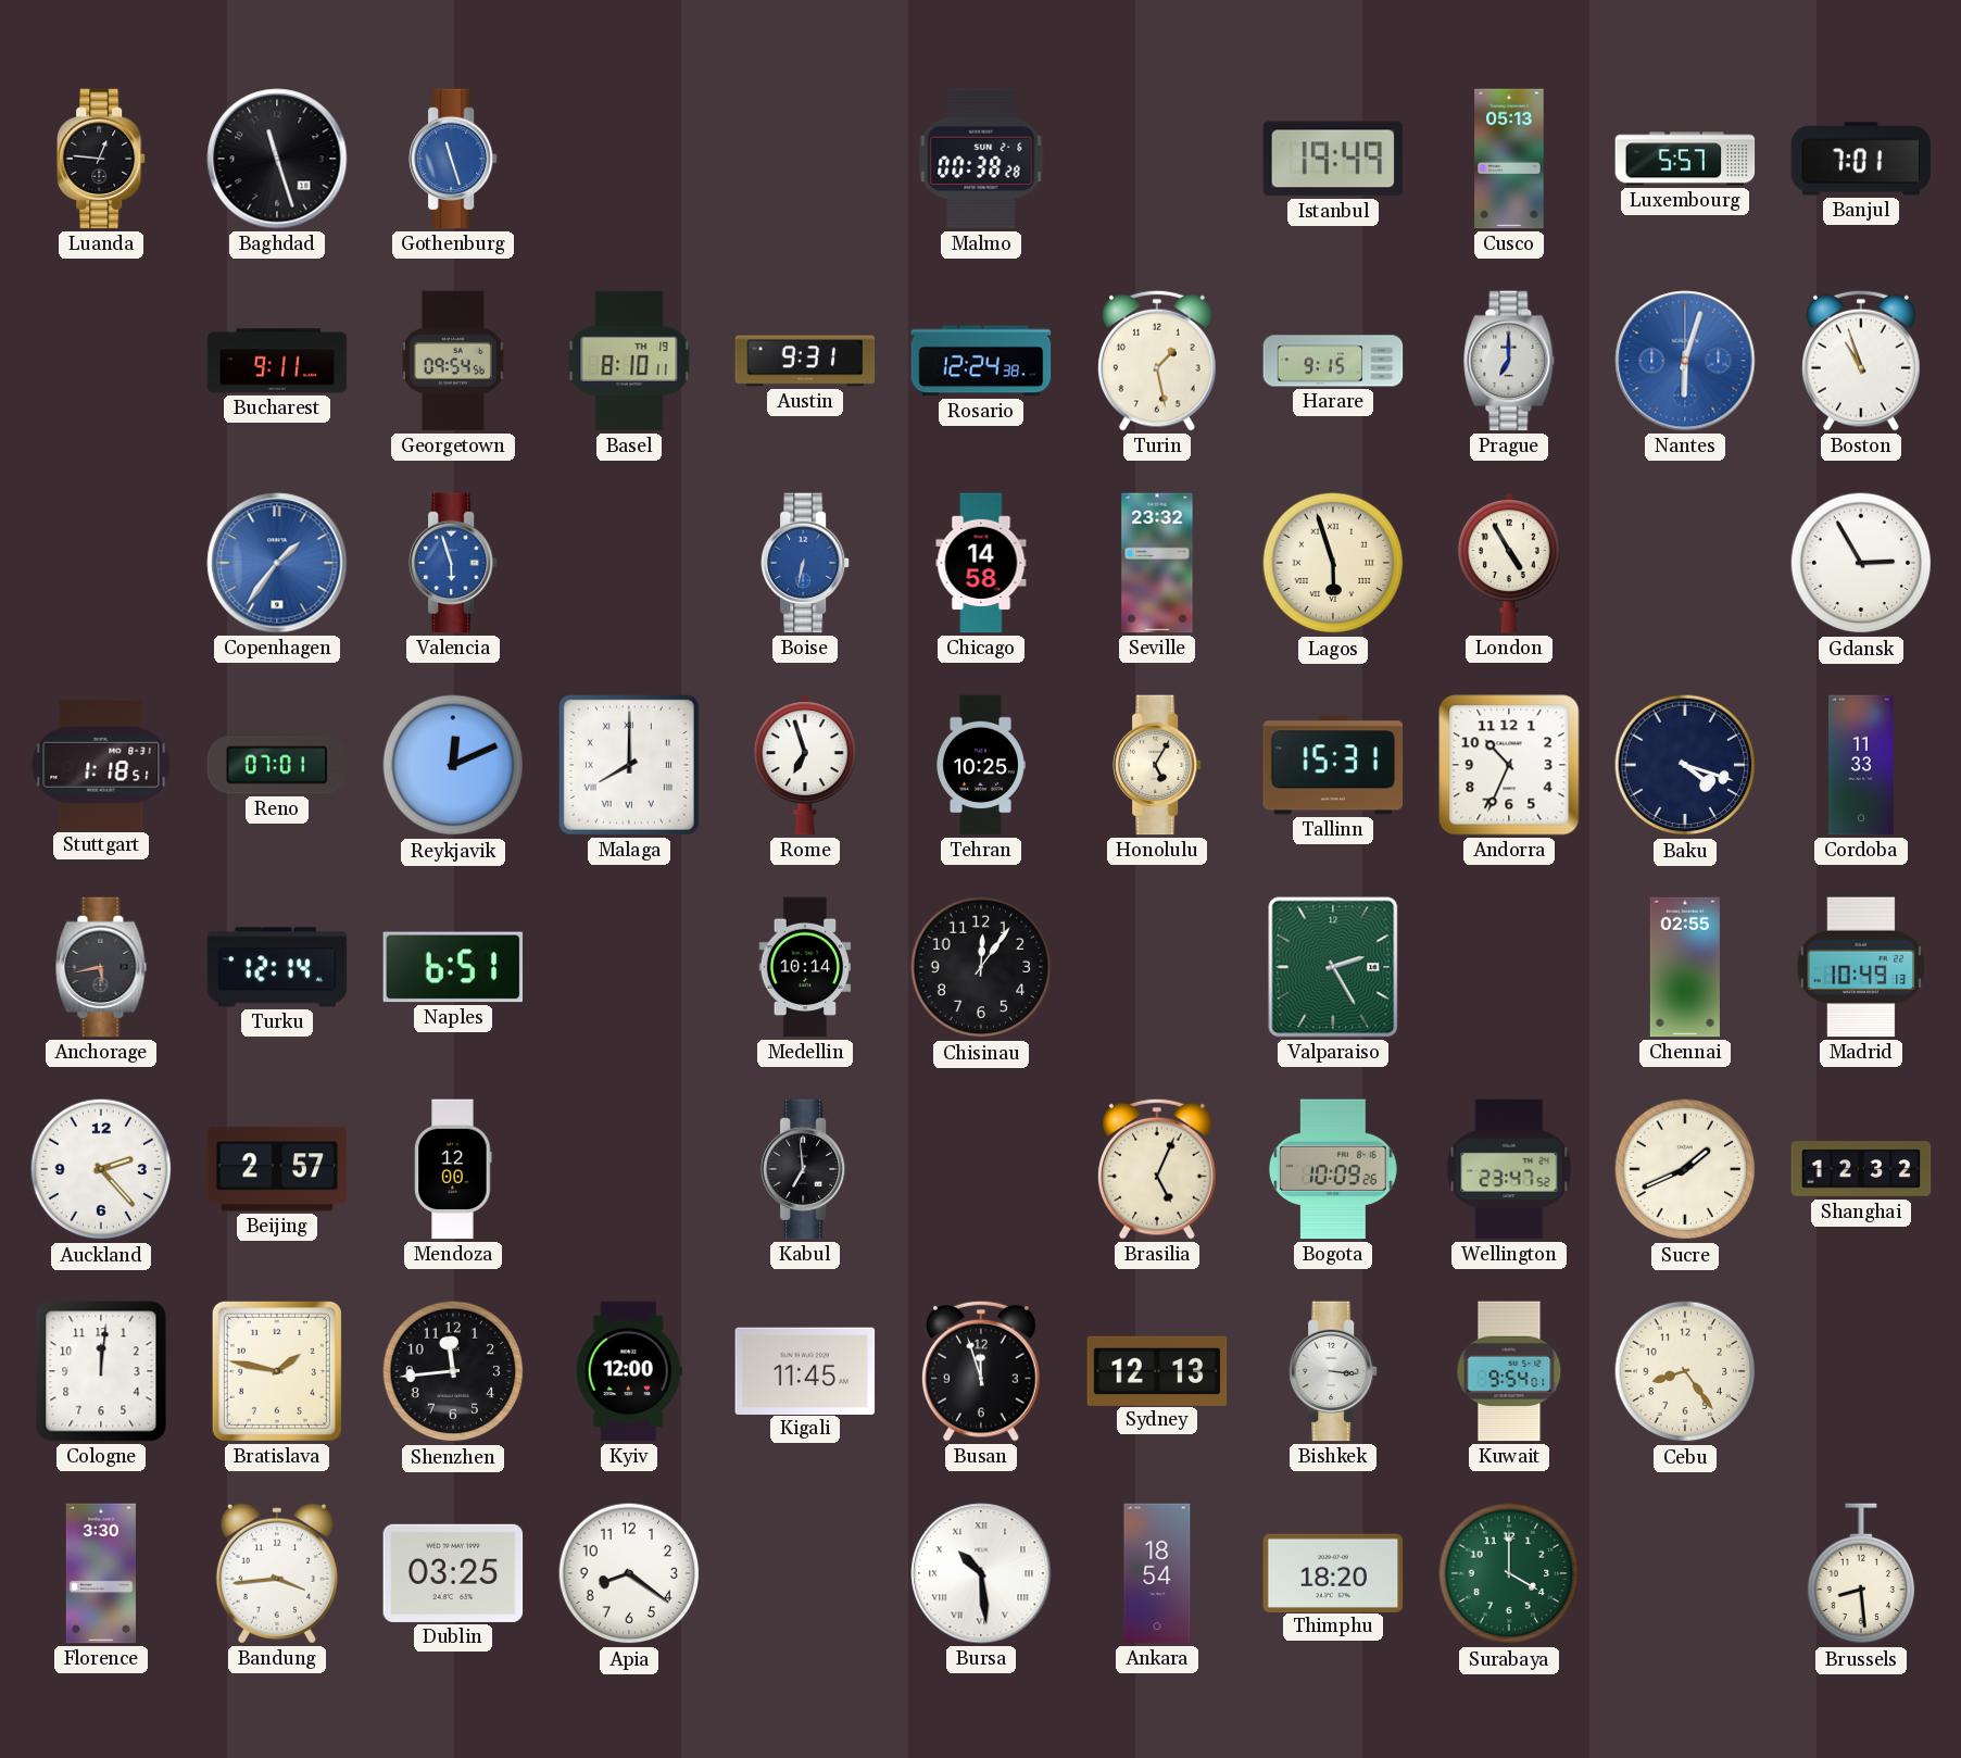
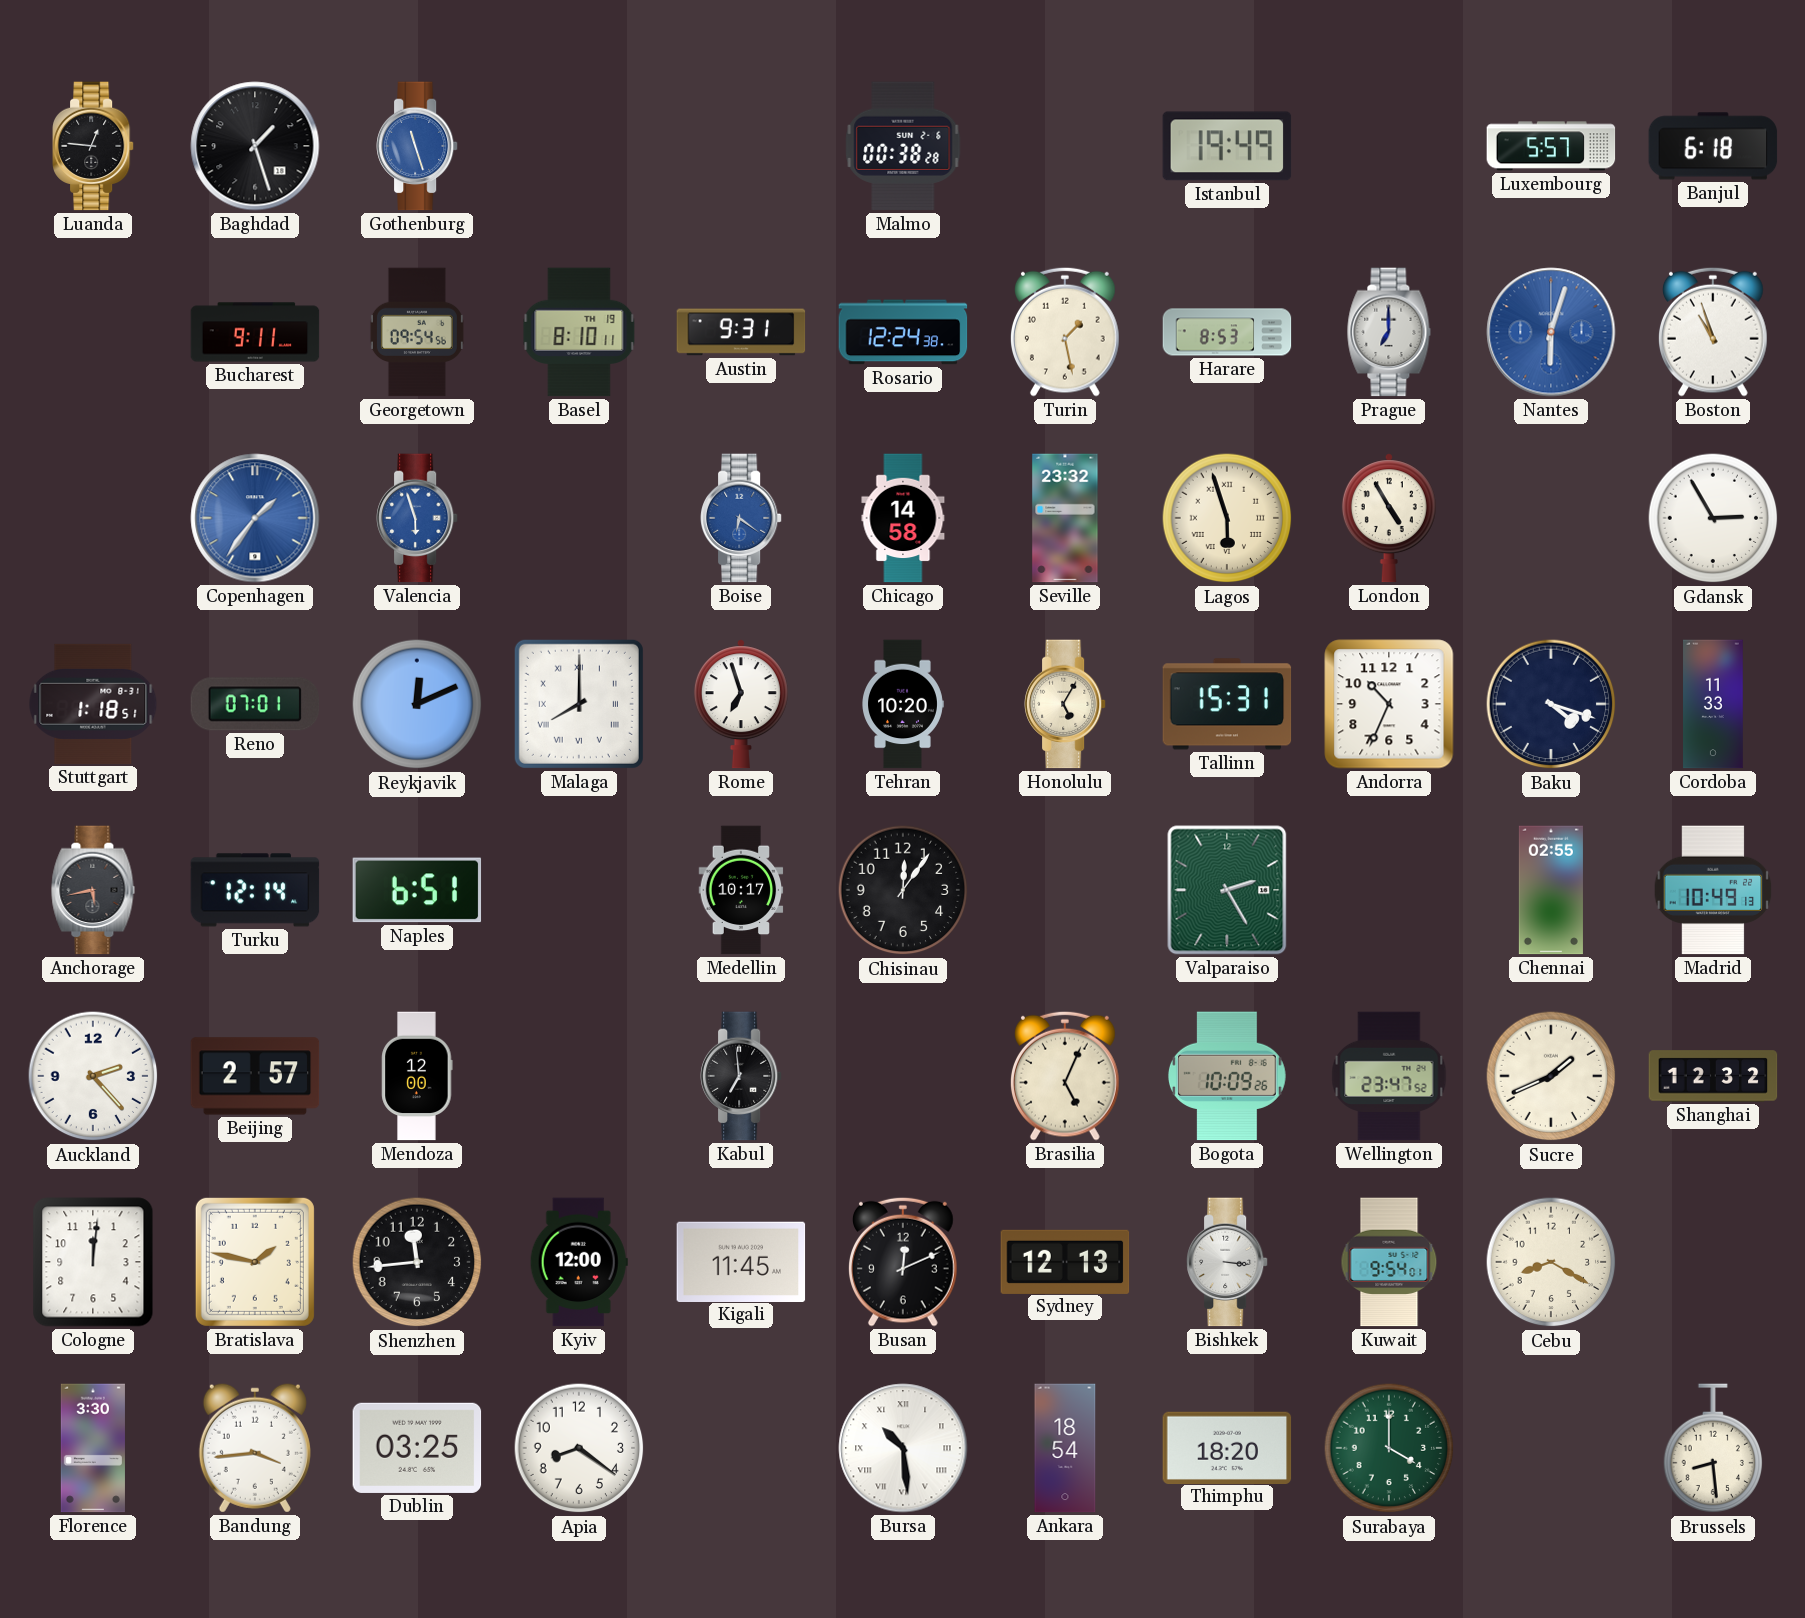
Baghdad: 11:27 -> 1:27 (255, 146)
Cusco: 05:13 -> none (1509, 159)
Banjul: 7:01 -> 6:18 (1713, 146)
Harare: 9:15 -> 8:53 (1227, 332)
Boise: 6:32 -> 6:21 (741, 518)
Tehran: 10:25 -> 10:20 (903, 704)
Medellin: 10:14 -> 10:17 (741, 890)
Busan: 11:57 -> 12:11 (904, 1262)
Cebu: 8:24 -> 8:20 (1551, 1262)
